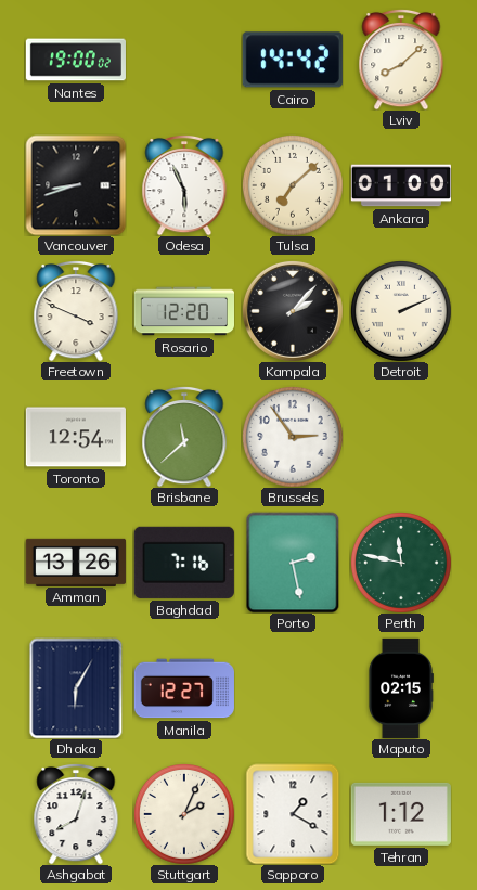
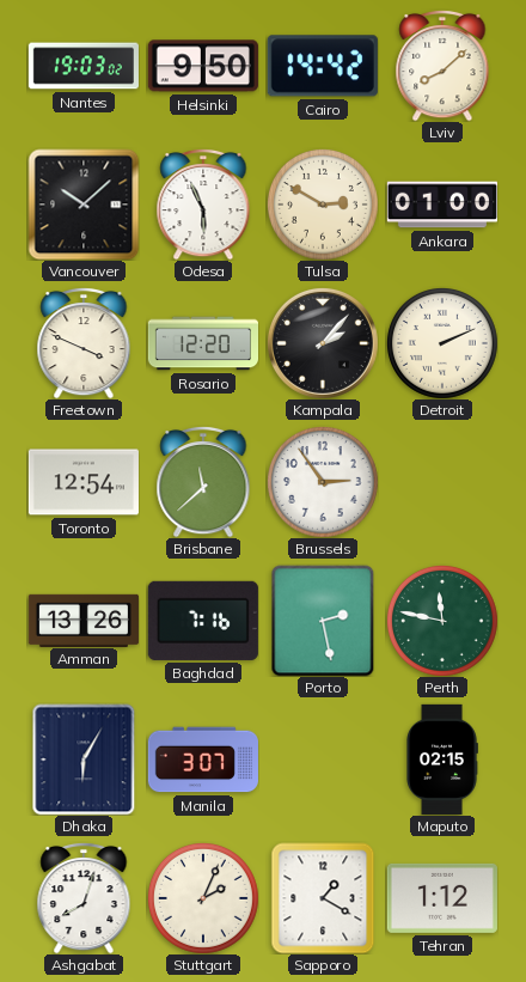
Nantes: 19:00 -> 19:03 (84, 66)
Helsinki: none -> 9:50 (203, 66)
Vancouver: 8:42 -> 10:08 (84, 205)
Tulsa: 7:08 -> 2:50 (323, 205)
Manila: 12:27 -> 3:07 (203, 760)
